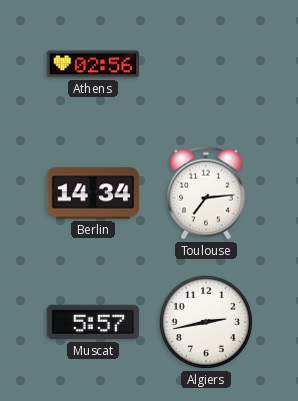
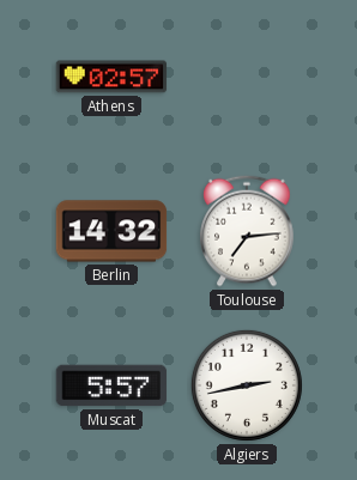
Athens: 02:56 -> 02:57 (111, 77)
Berlin: 14:34 -> 14:32 (111, 231)
